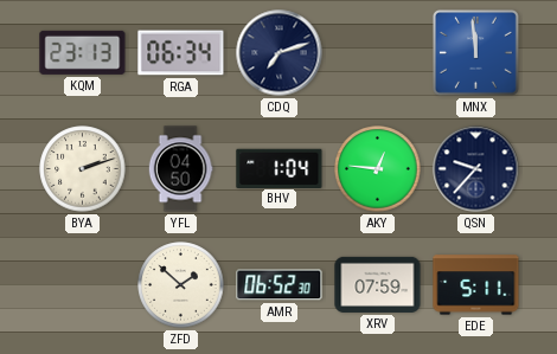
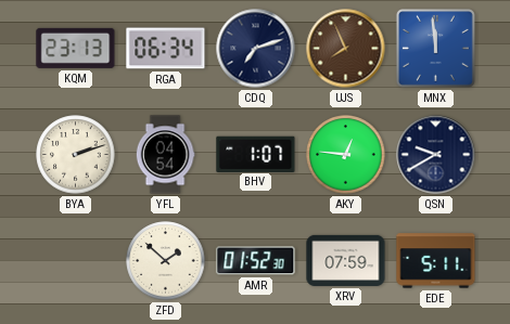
UJS: none -> 7:56 (346, 49)
YFL: 04:50 -> 04:54 (165, 155)
BHV: 1:04 -> 1:07 (256, 154)
QSN: 9:37 -> 9:40 (436, 155)
AMR: 06:52 -> 01:52 (256, 261)
